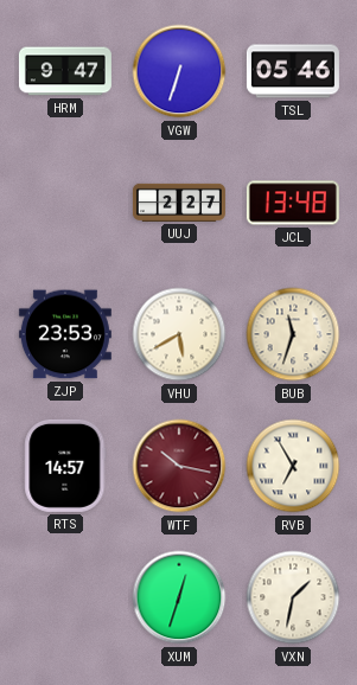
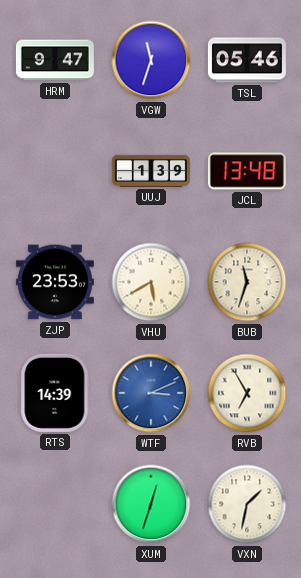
VGW: 6:33 -> 11:33 (151, 60)
UUJ: 2:27 -> 1:39 (151, 171)
RTS: 14:57 -> 14:39 (55, 393)
WTF: 10:17 -> 3:11 (151, 393)
WTF dial: burgundy -> blue (151, 393)
